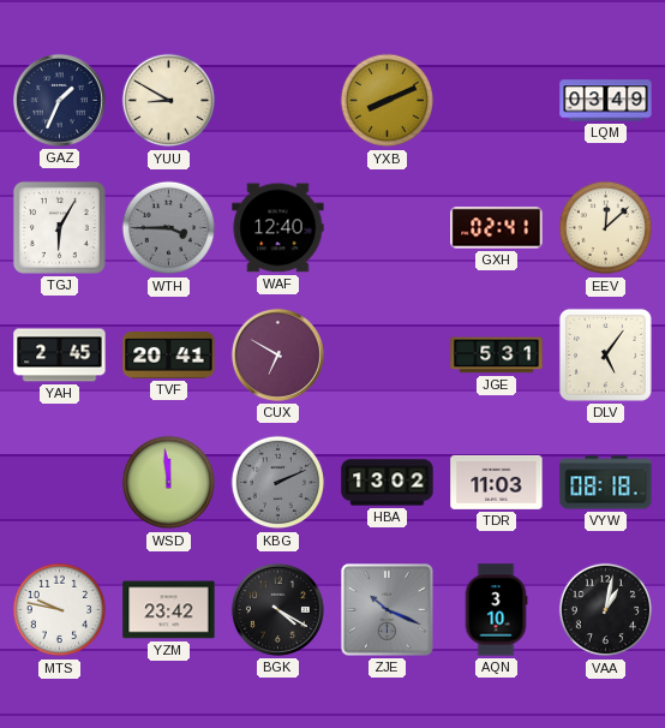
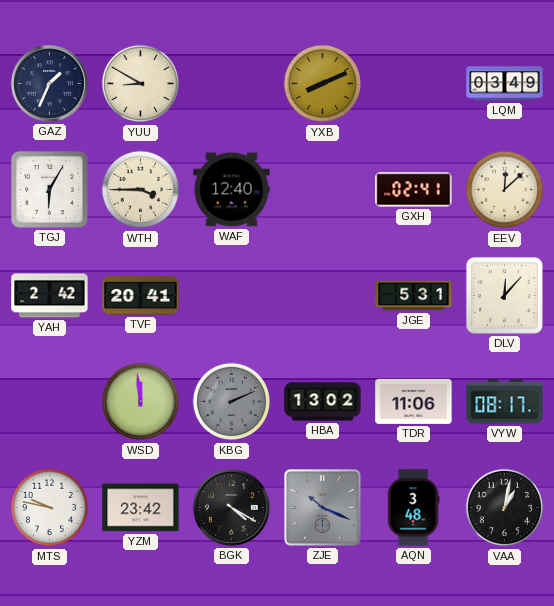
WTH dial: grey -> cream (141, 190)
YAH: 2:45 -> 2:42 (50, 296)
CUX: 6:50 -> none (277, 354)
DLV: 5:06 -> 12:07 (504, 295)
TDR: 11:03 -> 11:06 (414, 401)
VYW: 08:18 -> 08:17 (505, 402)
AQN: 3:10 -> 3:48 (413, 508)
